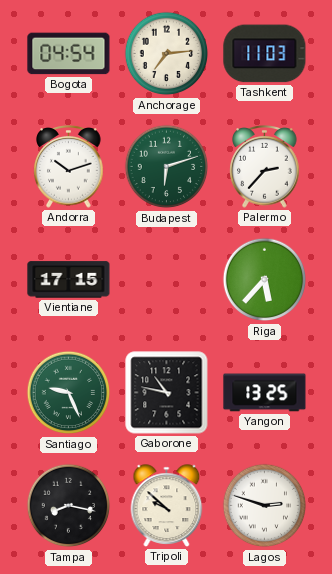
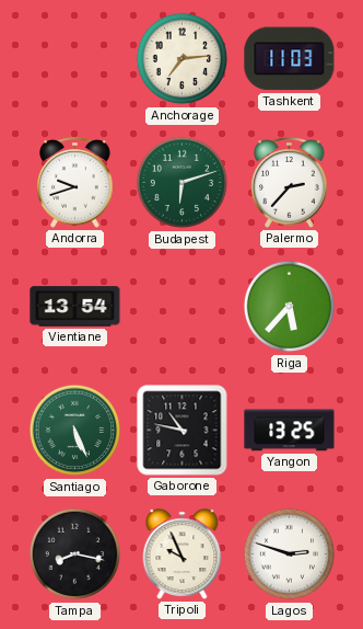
Bogota: 04:54 -> none (69, 54)
Andorra: 10:12 -> 9:42 (75, 183)
Vientiane: 17:15 -> 13:54 (75, 307)
Santiago: 9:26 -> 5:26 (75, 431)
Tripoli: 9:52 -> 9:56 (183, 554)
